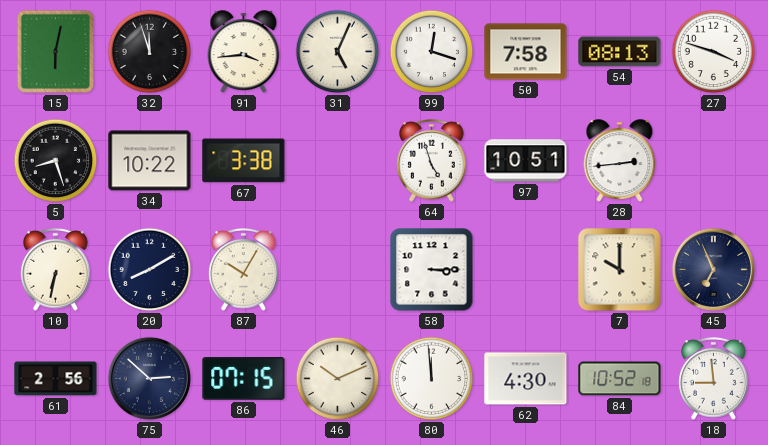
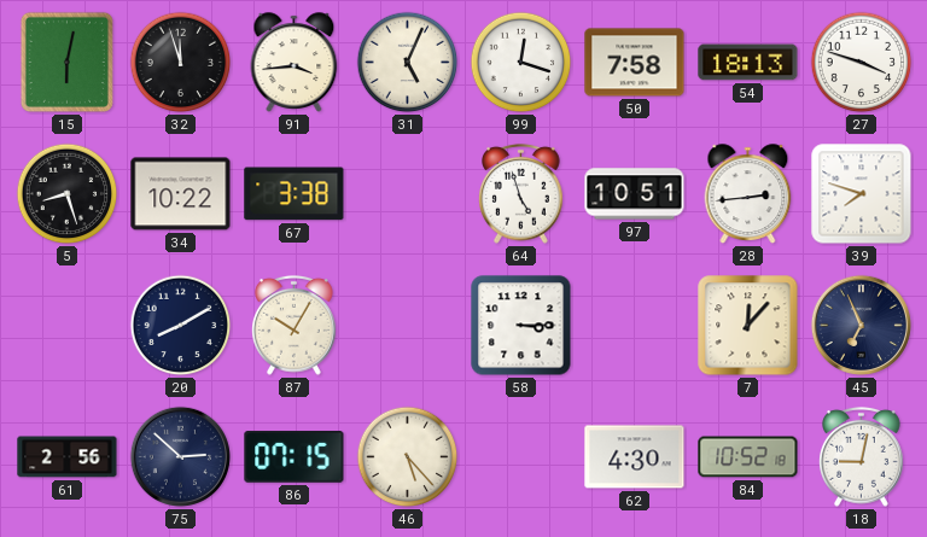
54: 08:13 -> 18:13 (748, 63)
39: none -> 7:48 (862, 194)
10: 6:32 -> none (56, 270)
7: 10:00 -> 12:07 (748, 326)
46: 10:11 -> 5:23 (408, 457)
80: 11:59 -> none (432, 379)
18: 8:59 -> 9:02 (862, 457)
